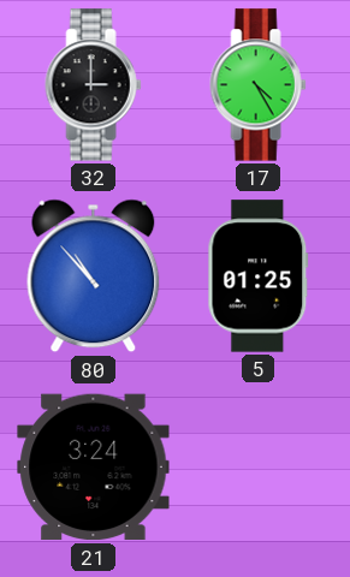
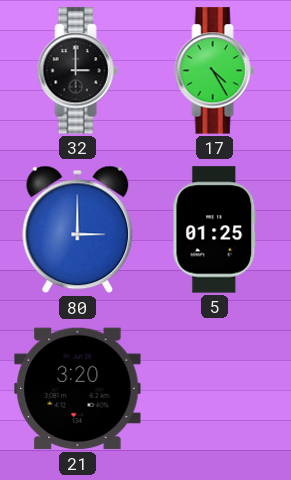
80: 10:53 -> 3:00 (78, 230)
21: 3:24 -> 3:20 (78, 389)
